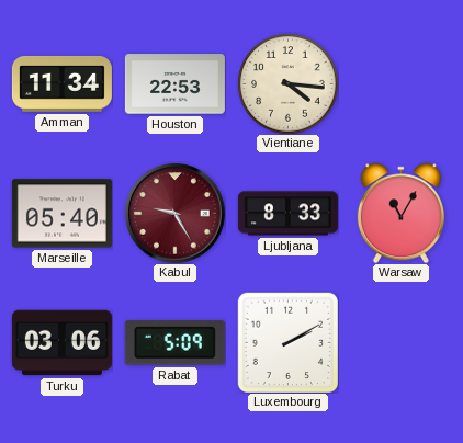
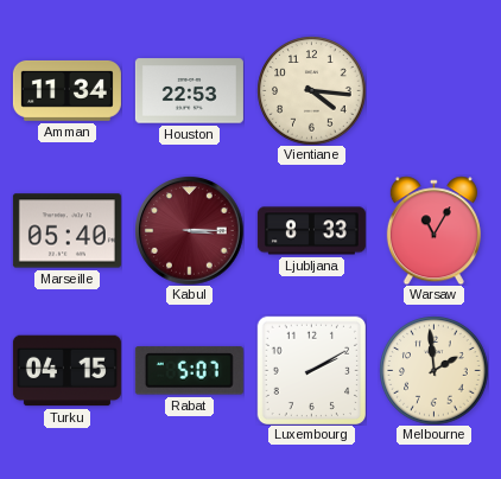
Kabul: 9:25 -> 3:15 (189, 230)
Turku: 03:06 -> 04:15 (66, 371)
Rabat: 5:09 -> 5:07 (189, 371)
Melbourne: none -> 1:59 (433, 370)
